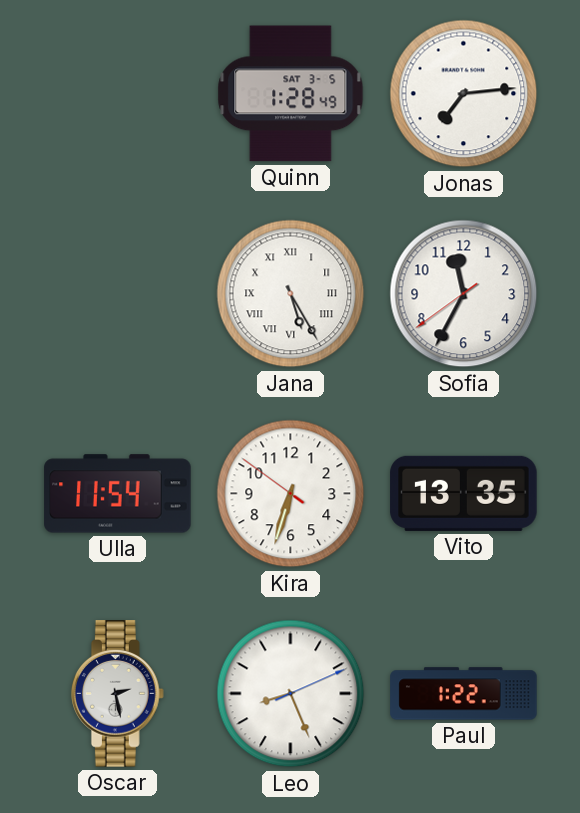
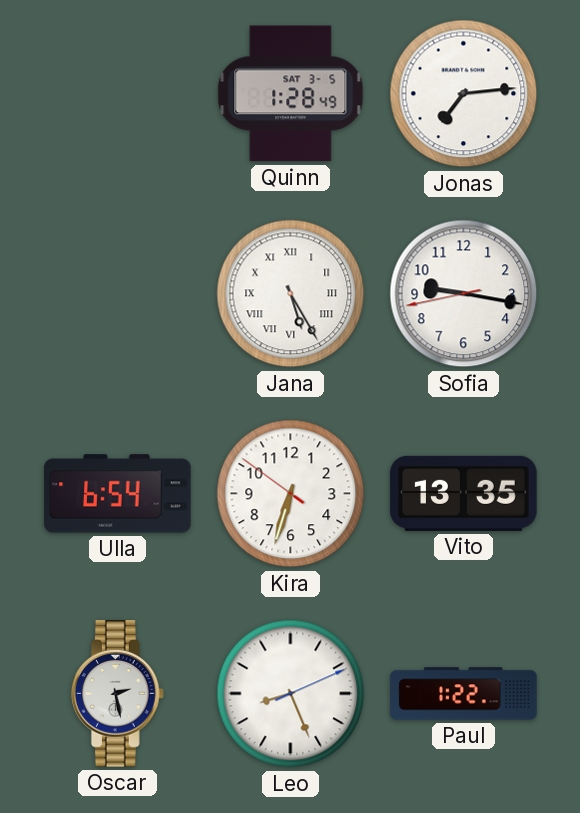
Sofia: 11:34 -> 9:16 (464, 294)
Ulla: 11:54 -> 6:54 (118, 494)
